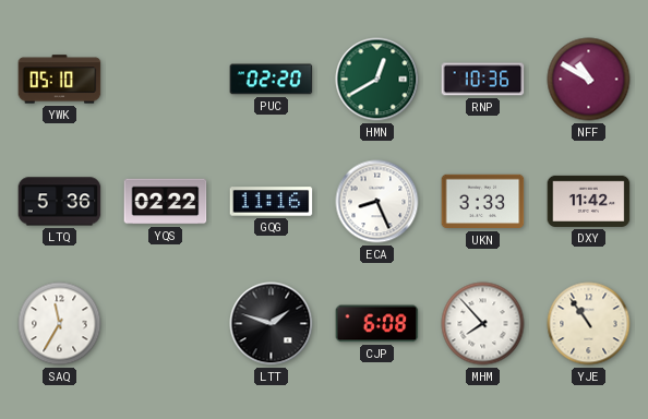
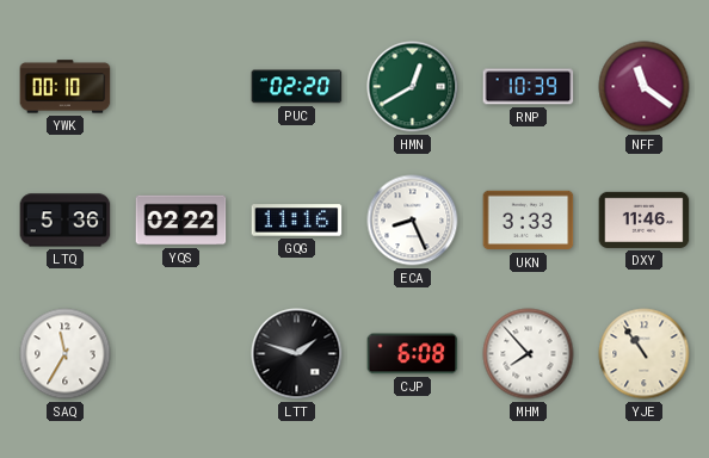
YWK: 05:10 -> 00:10 (66, 87)
RNP: 10:36 -> 10:39 (529, 87)
NFF: 10:50 -> 11:21 (645, 87)
DXY: 11:42 -> 11:46 (645, 219)
